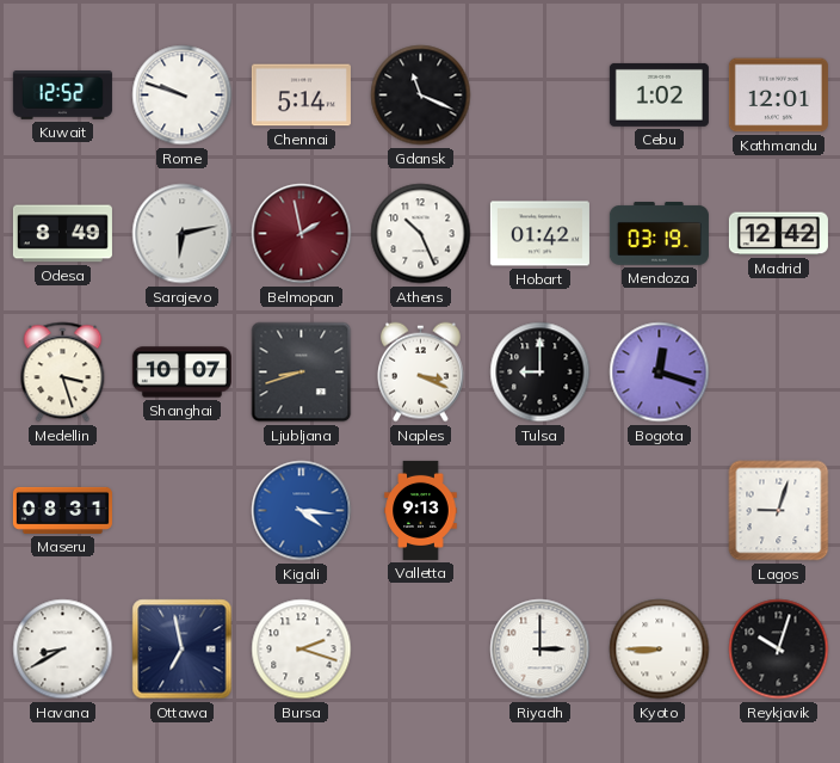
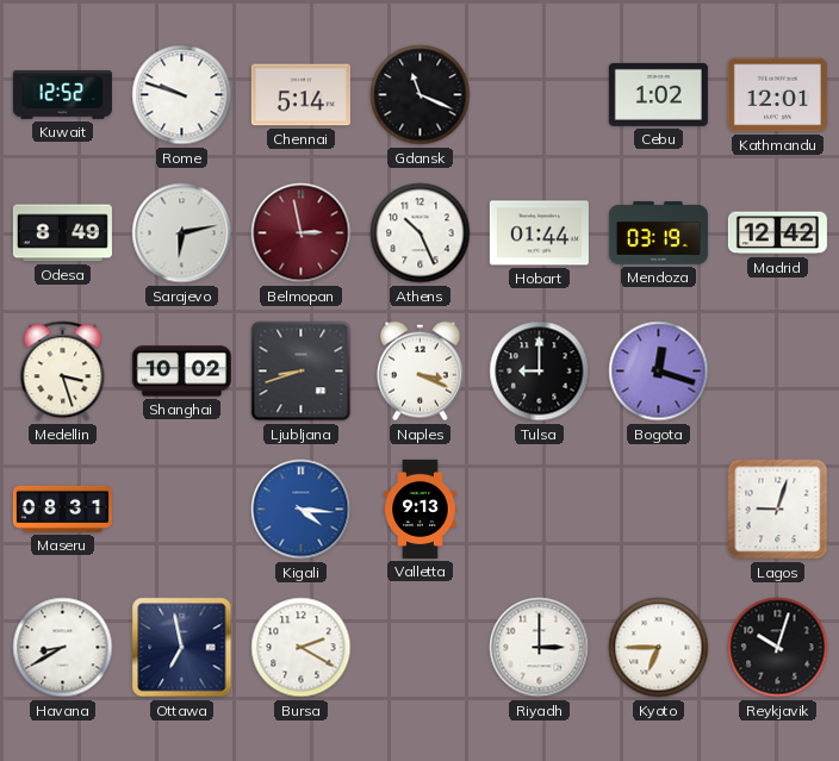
Belmopan: 1:58 -> 2:58 (302, 233)
Hobart: 01:42 -> 01:44 (539, 233)
Shanghai: 10:07 -> 10:02 (181, 372)
Bursa: 2:18 -> 2:20 (302, 648)
Kyoto: 8:45 -> 6:45 (659, 648)
